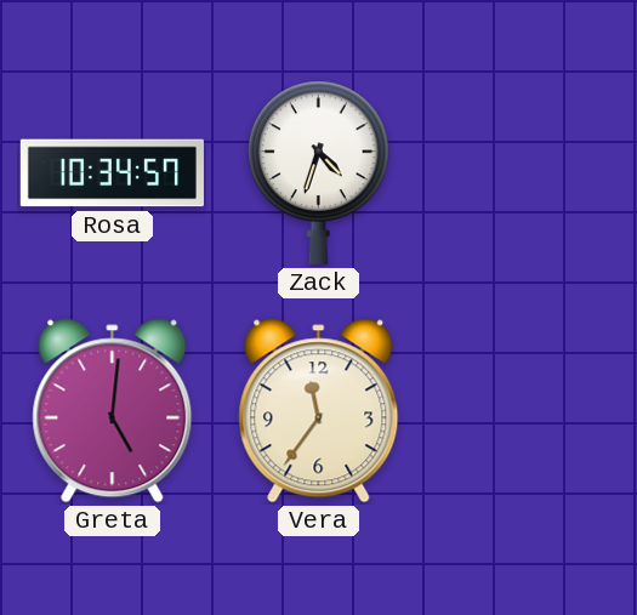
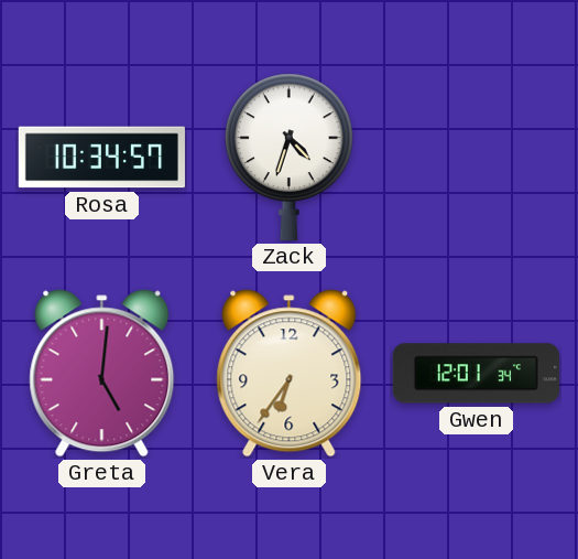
Vera: 11:36 -> 6:36 (290, 374)
Gwen: none -> 12:01 (476, 374)
